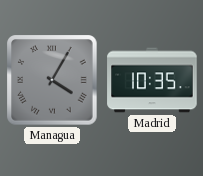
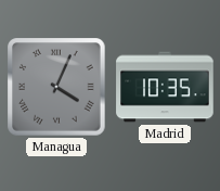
Managua: 4:05 -> 4:04 (56, 87)
